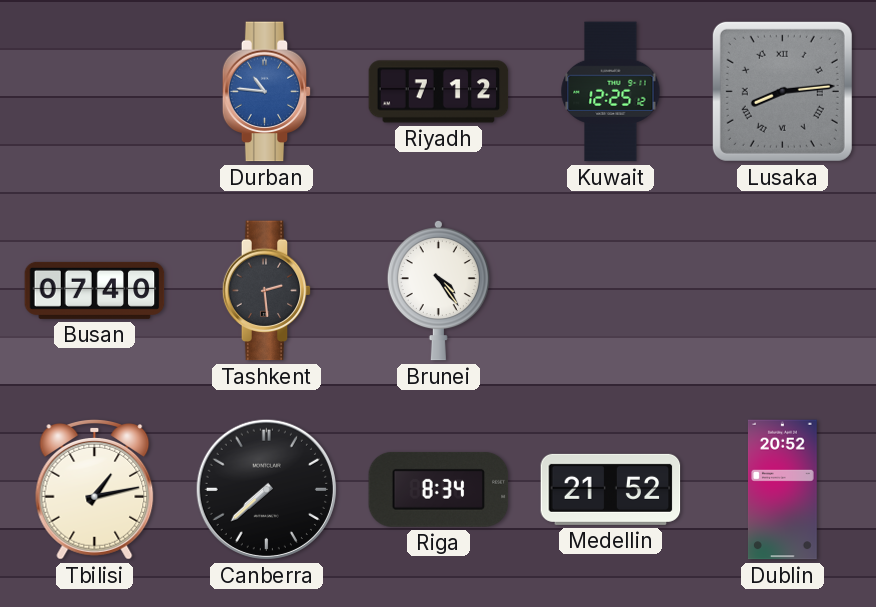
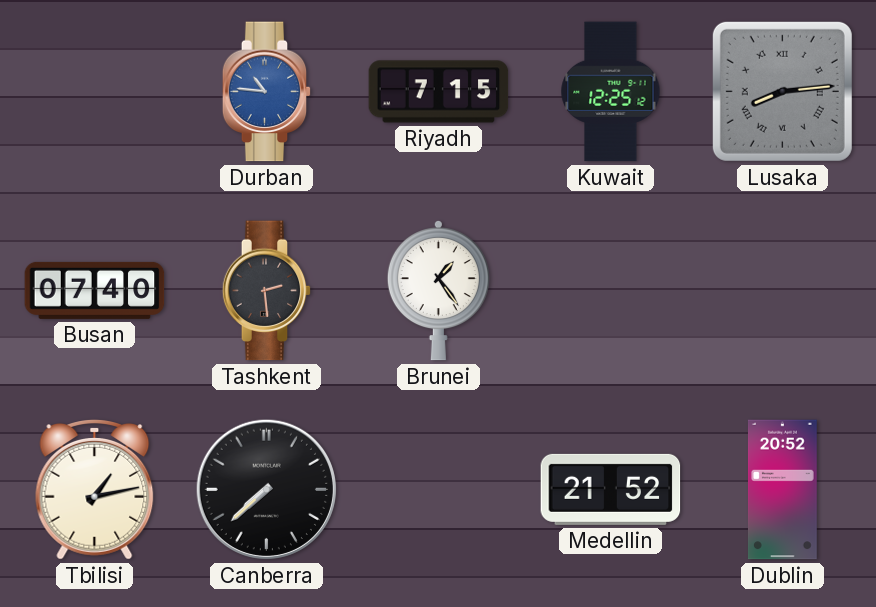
Riyadh: 7:12 -> 7:15 (439, 92)
Brunei: 4:24 -> 1:24 (438, 290)
Riga: 8:34 -> none (439, 489)
